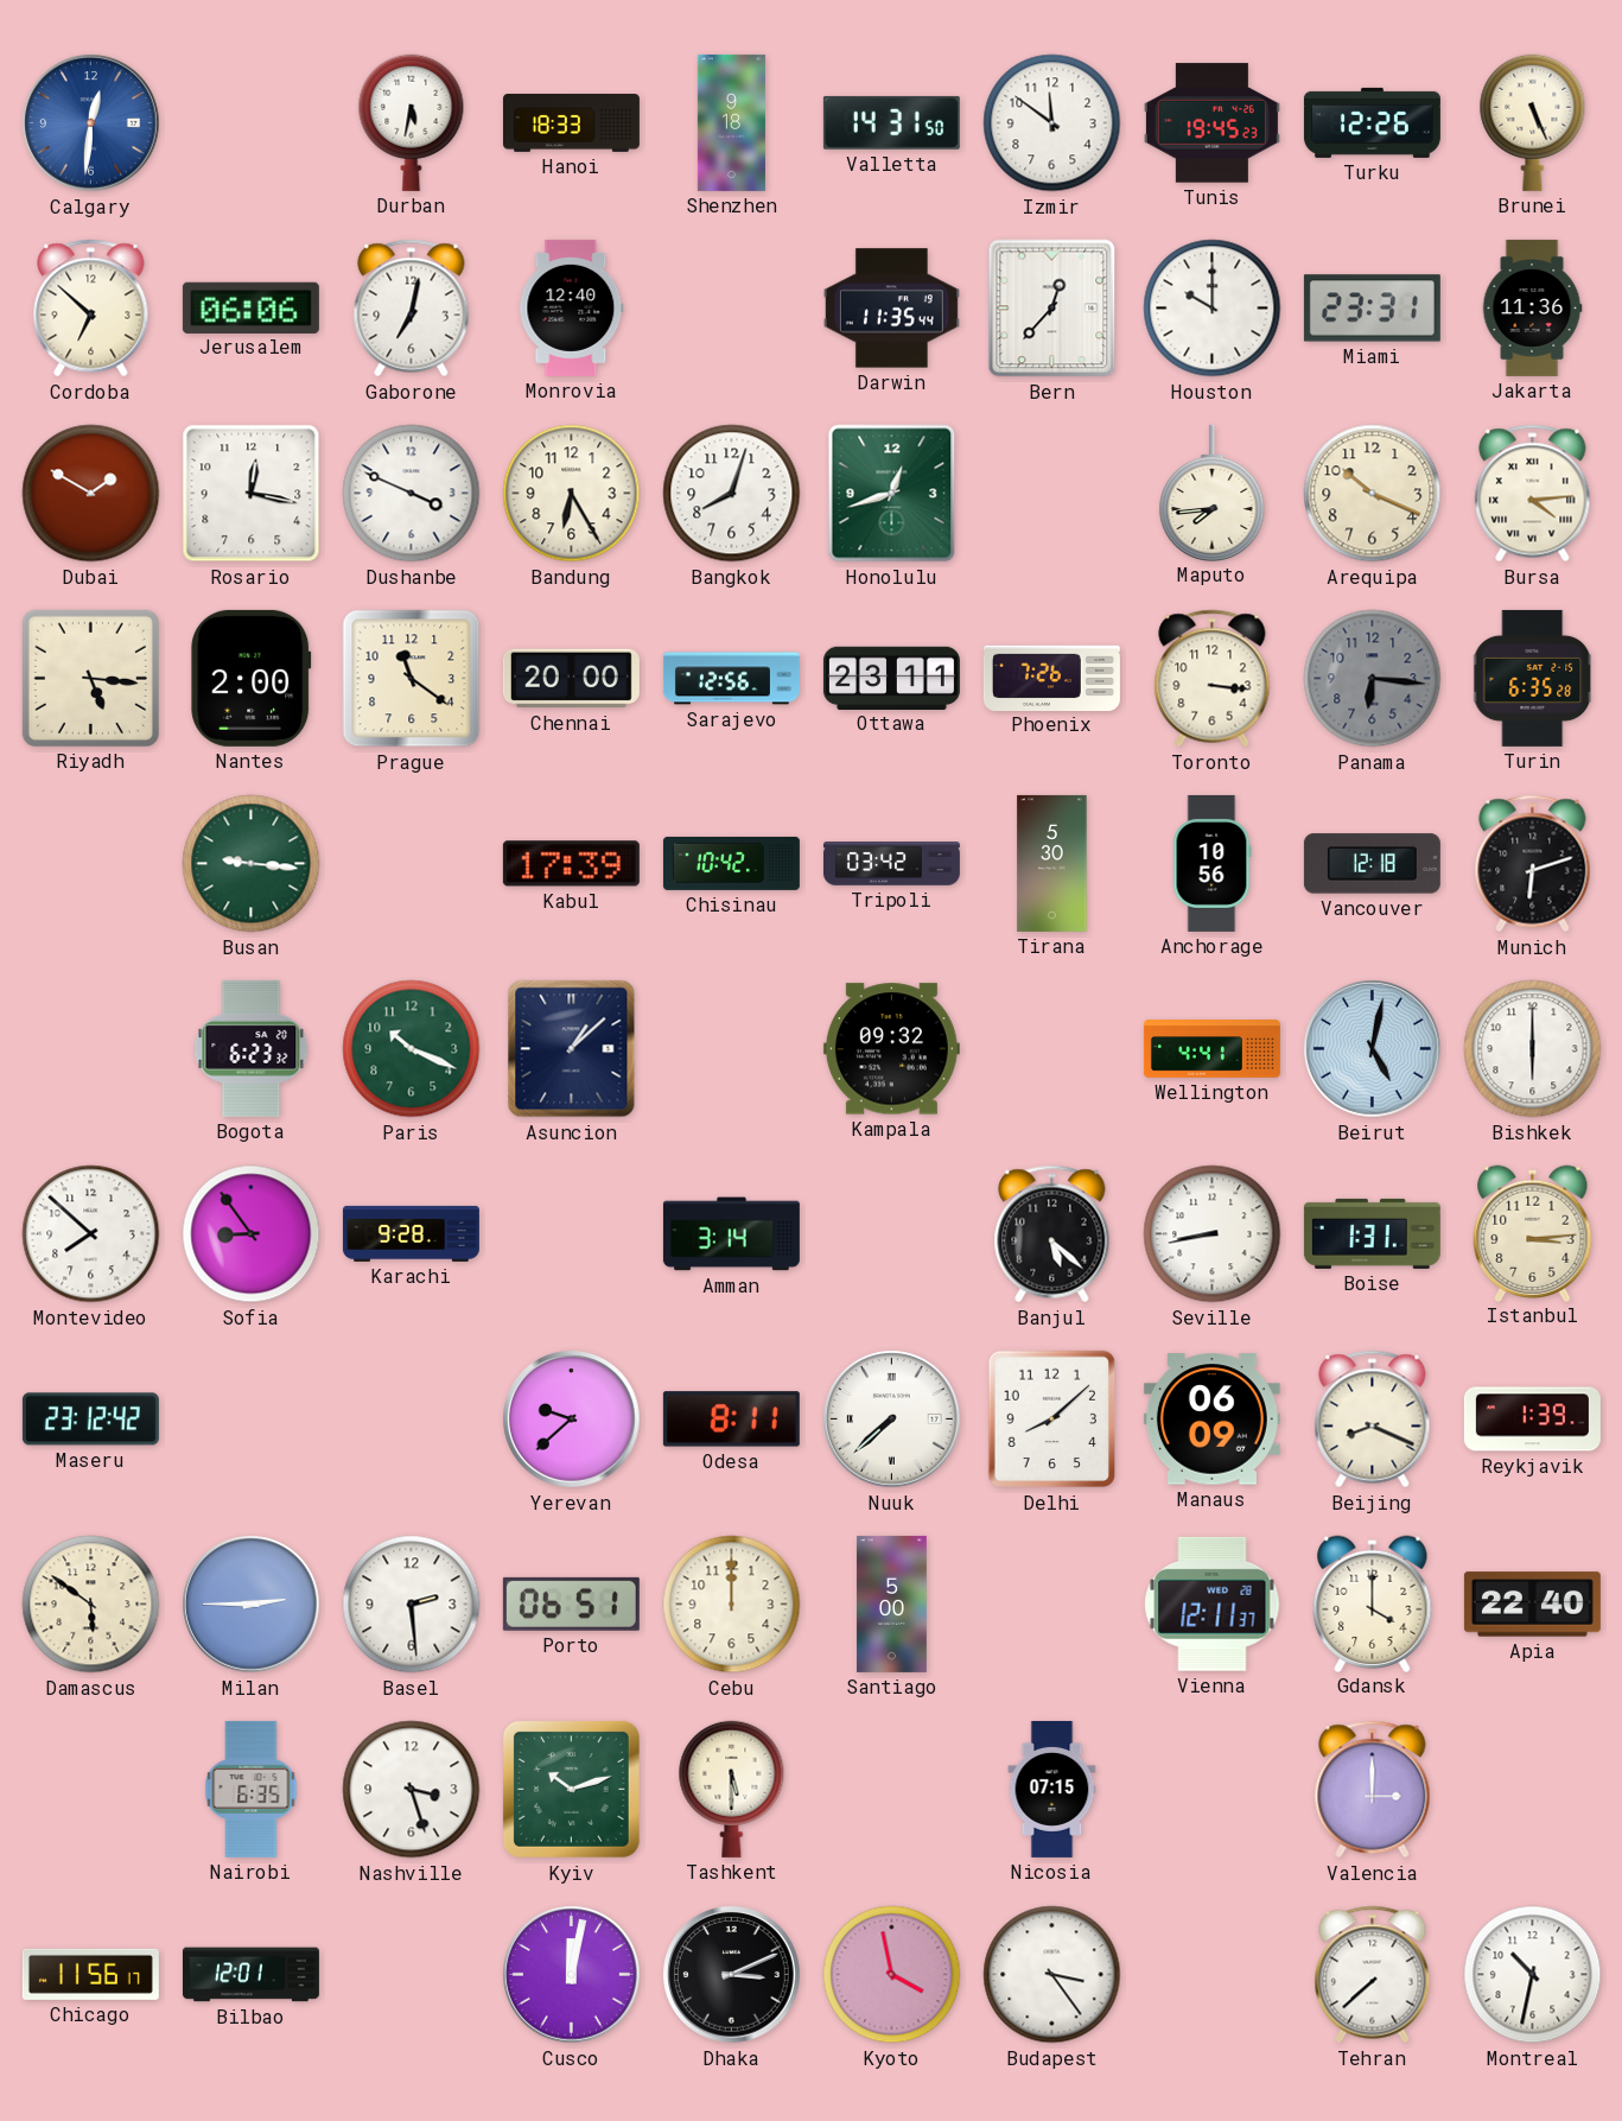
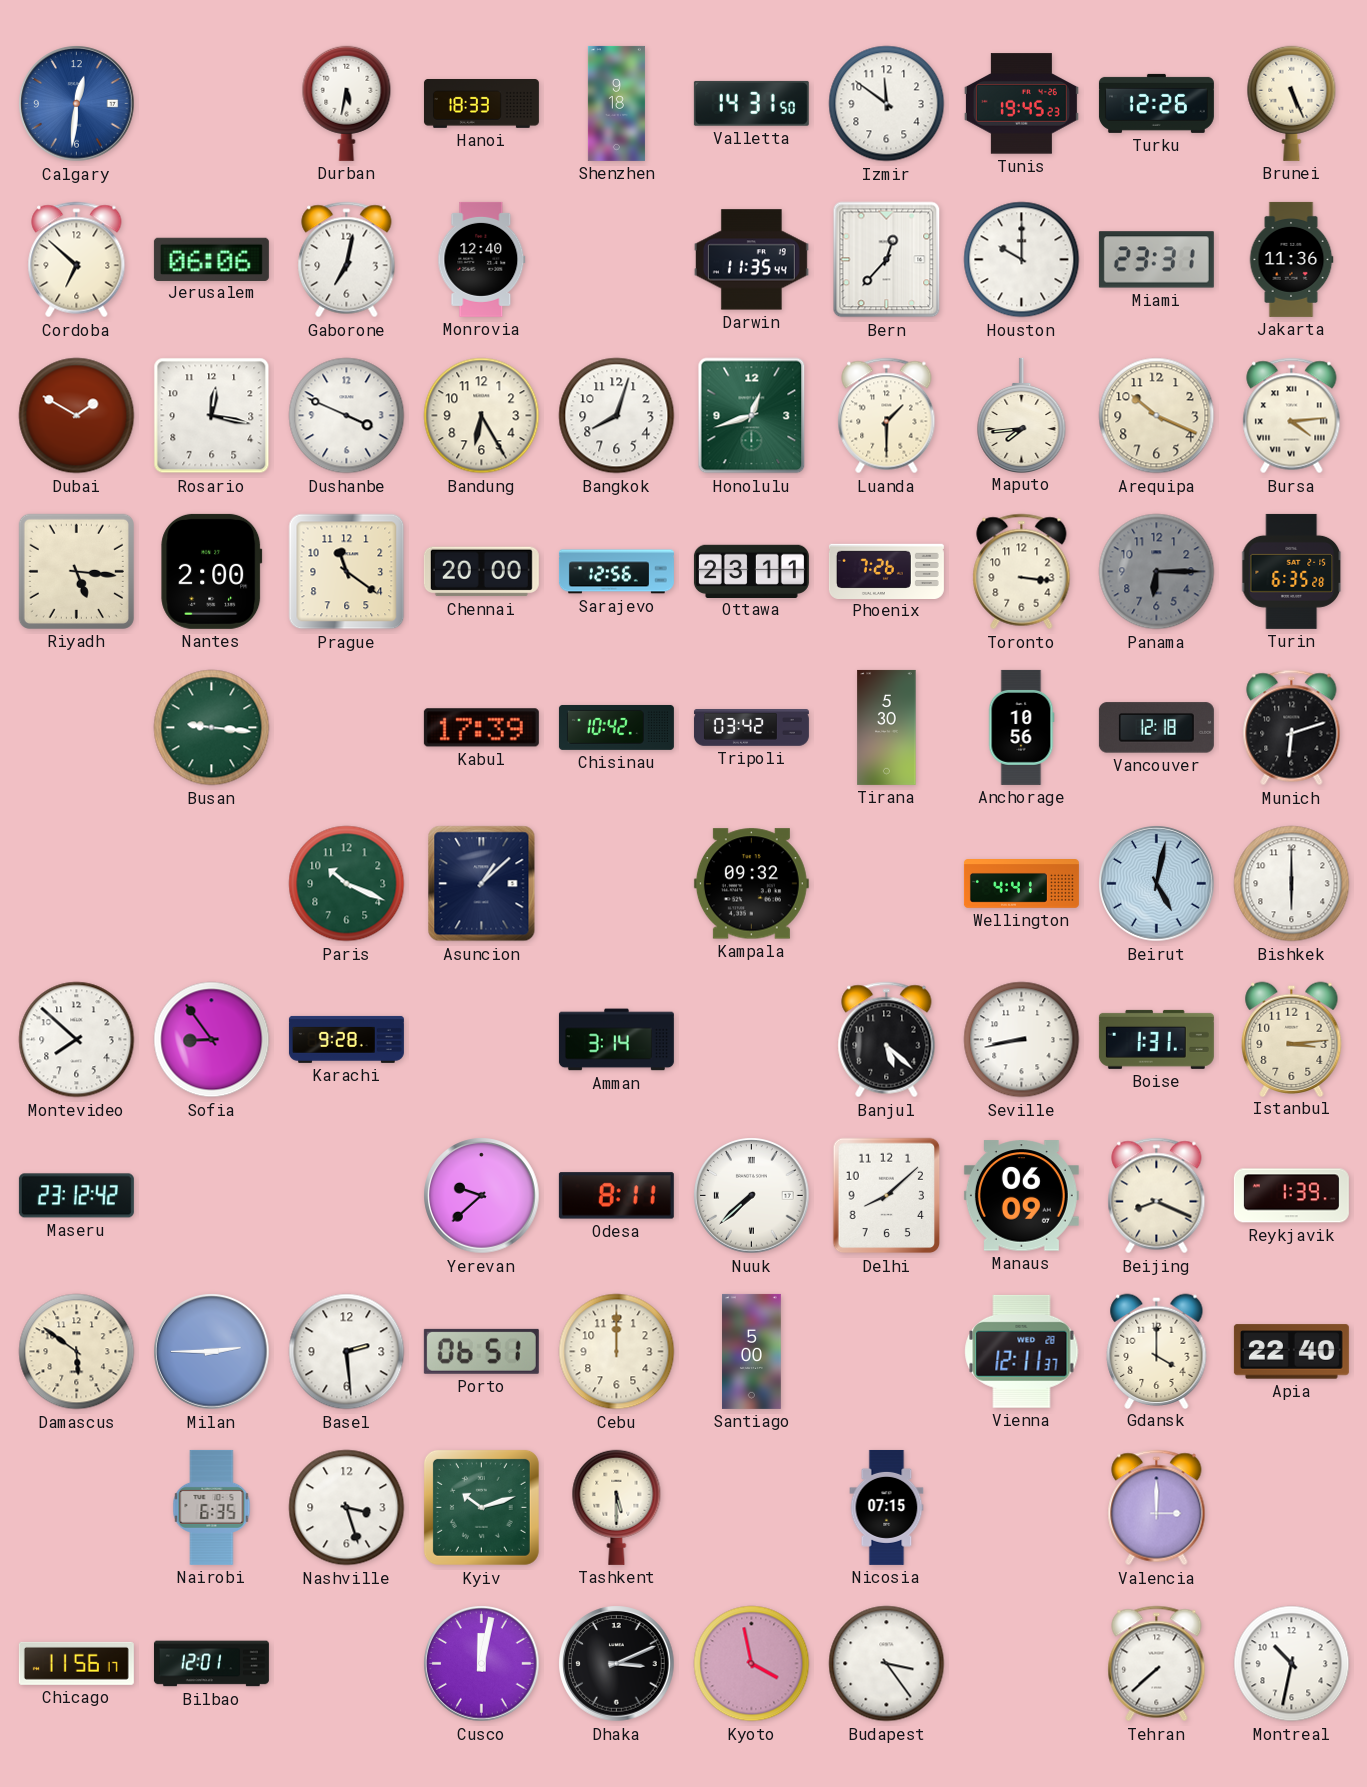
Luanda: none -> 1:30 (887, 416)
Panama: 6:16 -> 6:15 (1157, 572)
Bogota: 6:23 -> none (252, 1048)
